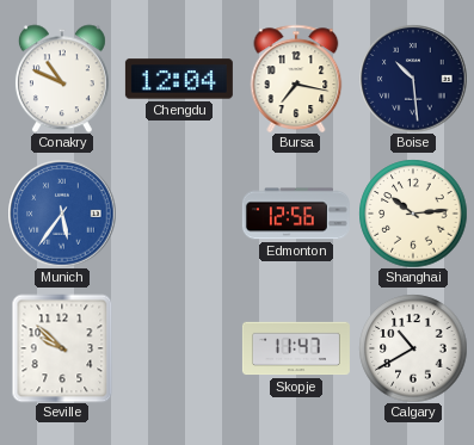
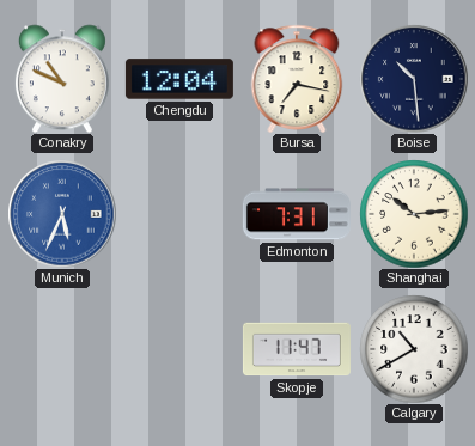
Munich: 5:36 -> 5:34 (62, 214)
Edmonton: 12:56 -> 7:31 (297, 214)
Seville: 9:52 -> none (62, 348)
